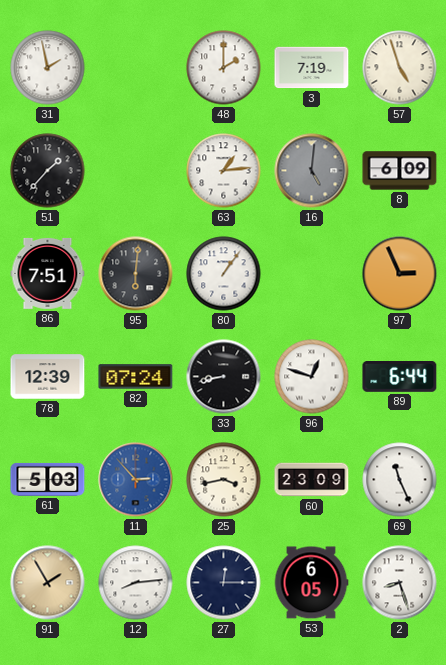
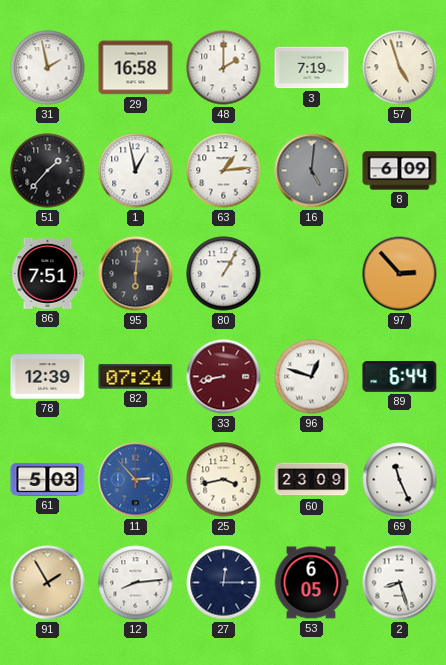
29: none -> 16:58 (136, 68)
1: none -> 12:58 (136, 171)
80: 1:06 -> 1:05 (224, 274)
97: 2:56 -> 2:53 (400, 274)
33 dial: black -> burgundy (224, 377)
